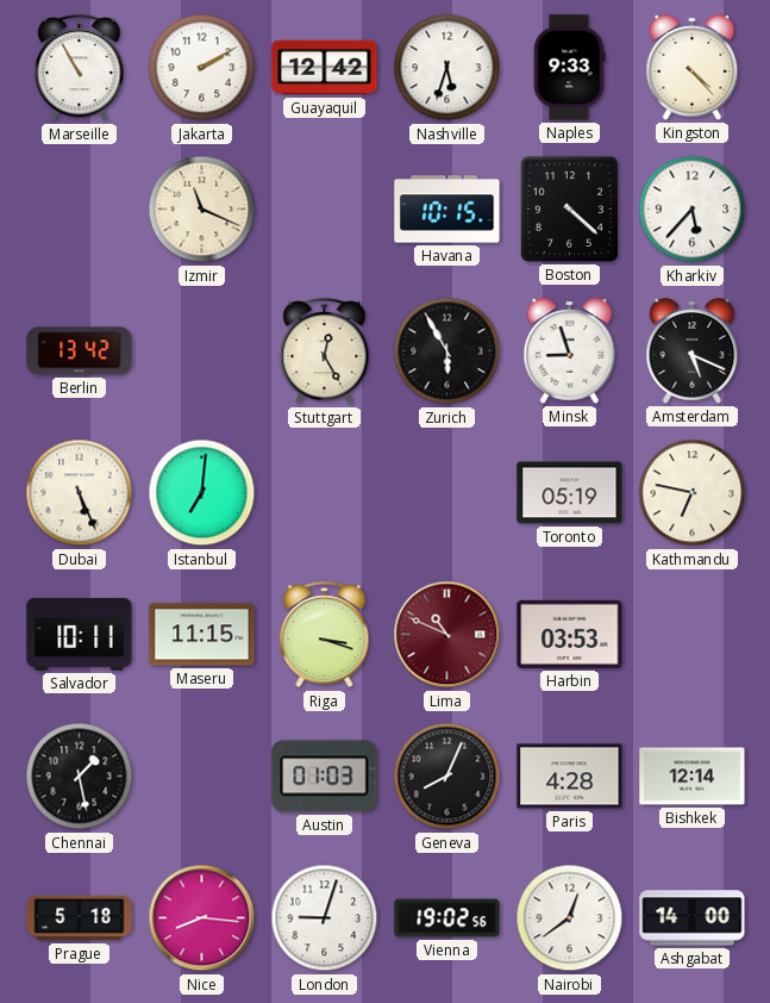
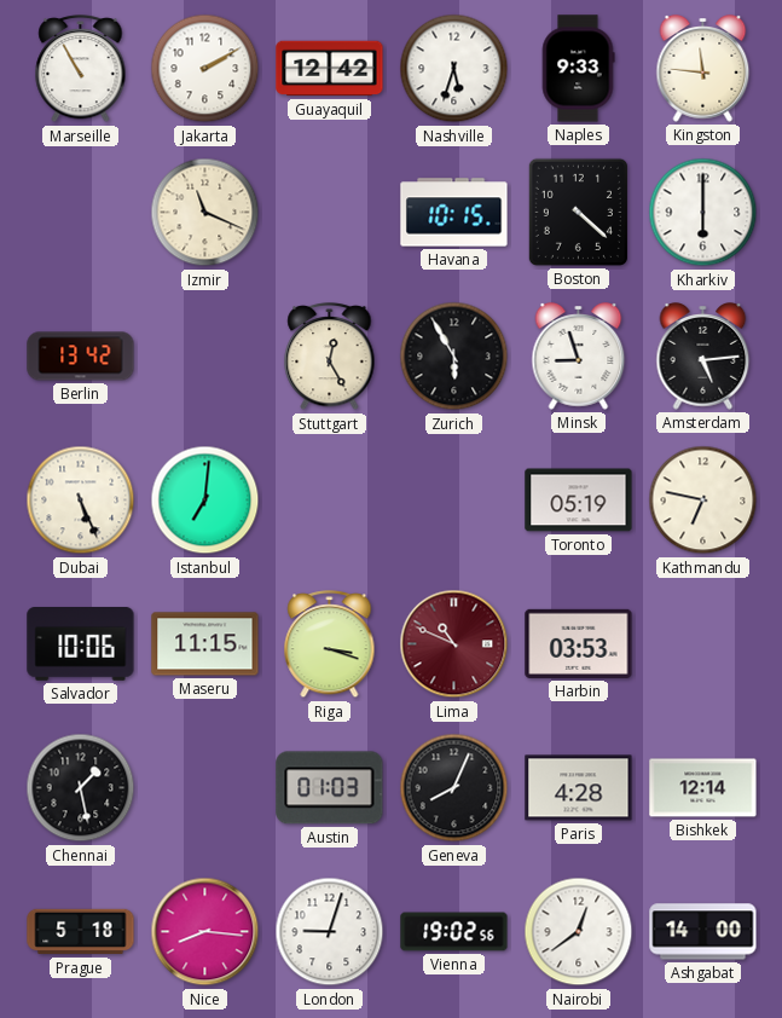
Kingston: 4:23 -> 11:46 (703, 69)
Kharkiv: 5:37 -> 6:00 (703, 213)
Amsterdam: 5:19 -> 5:14 (703, 357)
Salvador: 10:11 -> 10:06 (81, 644)
